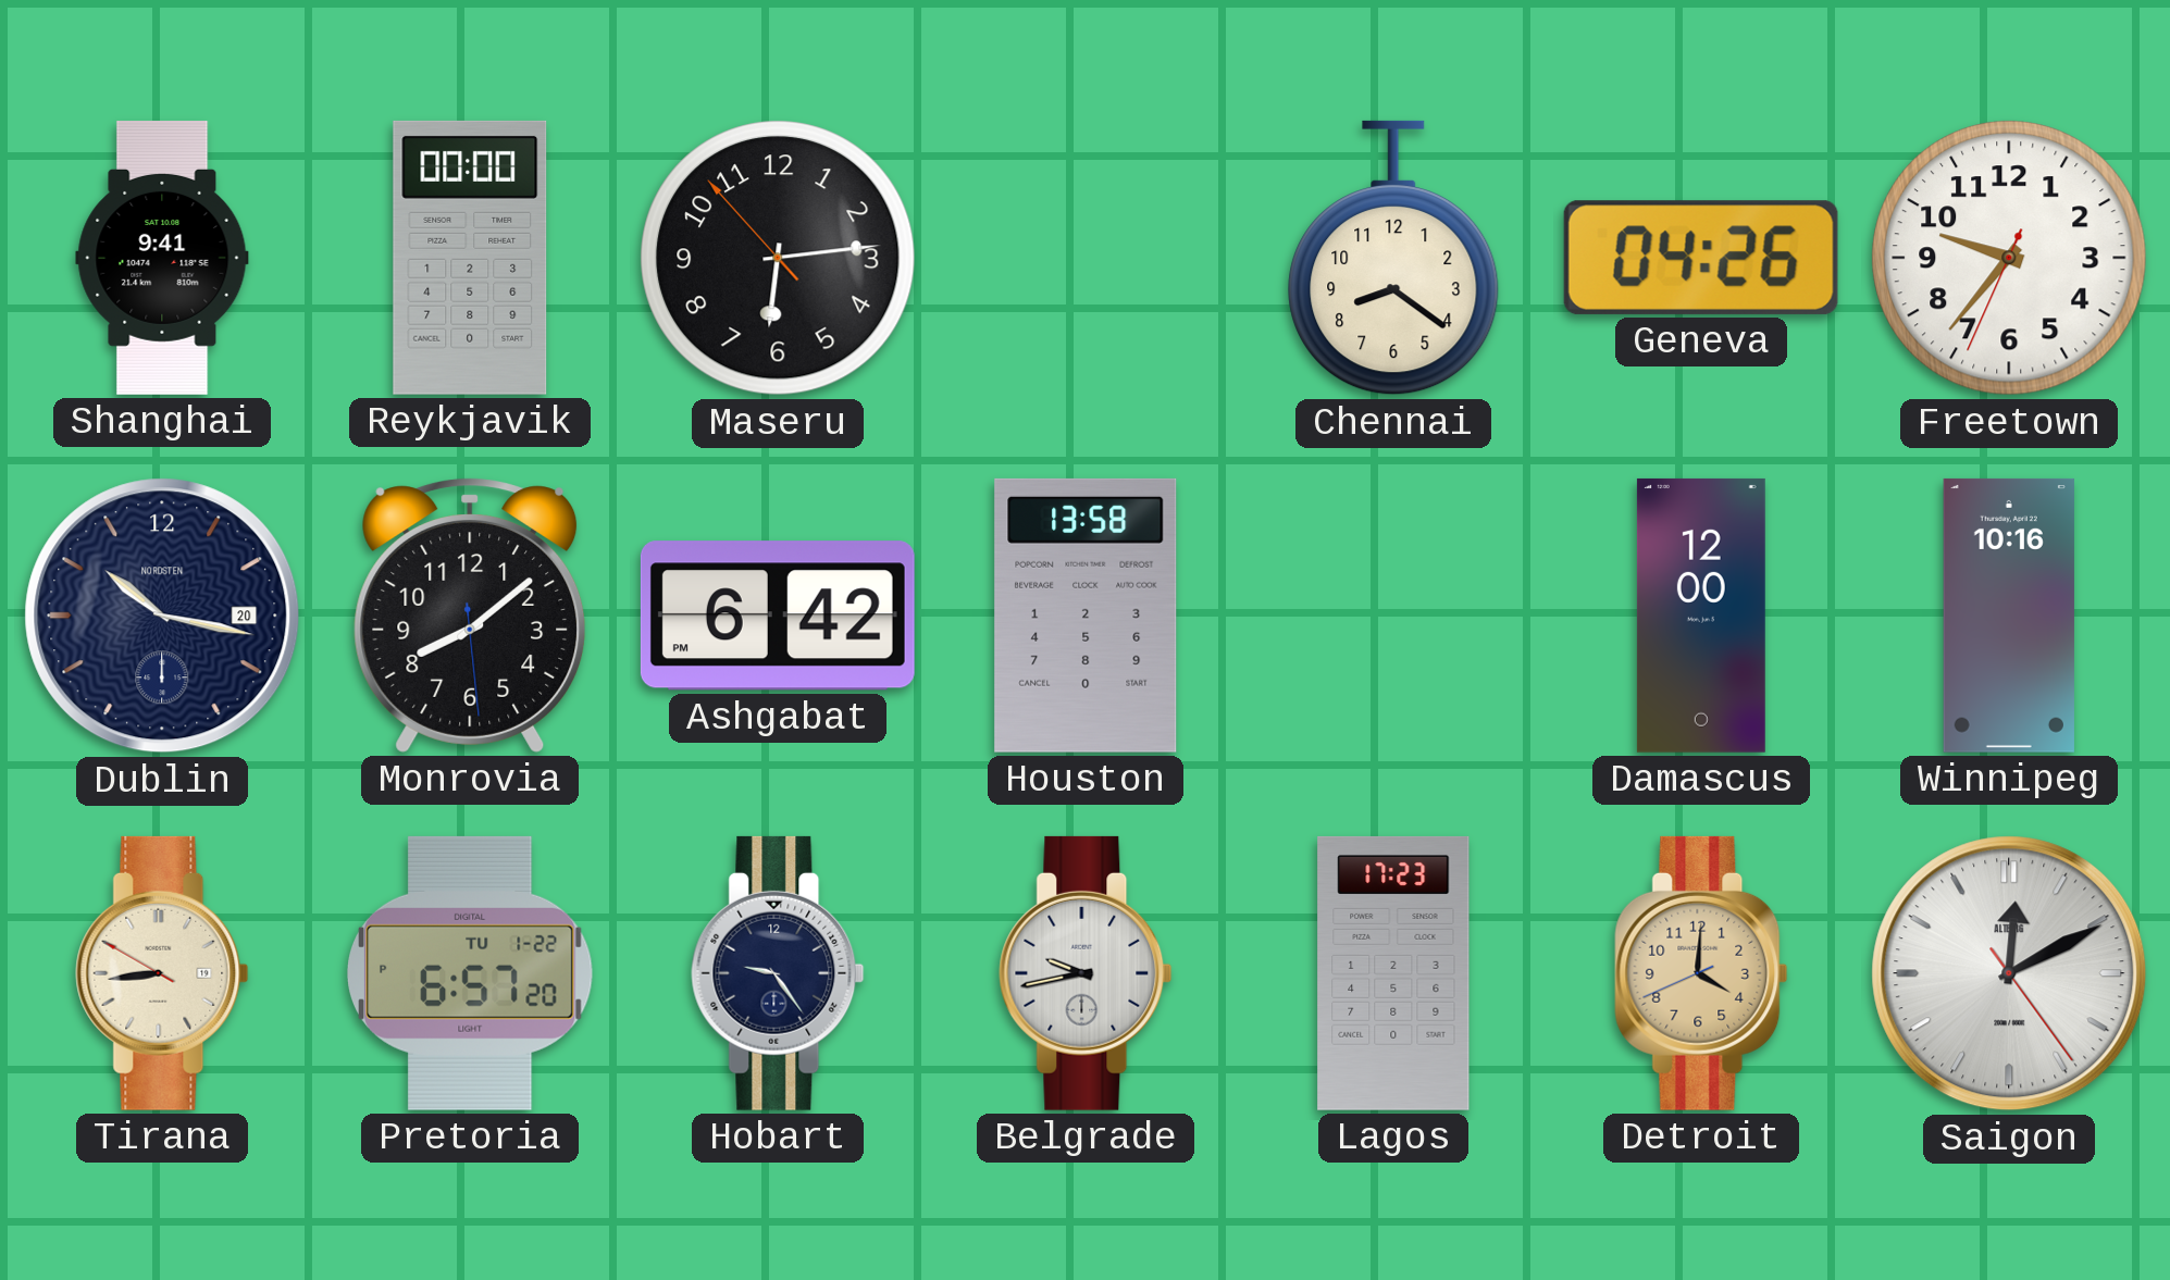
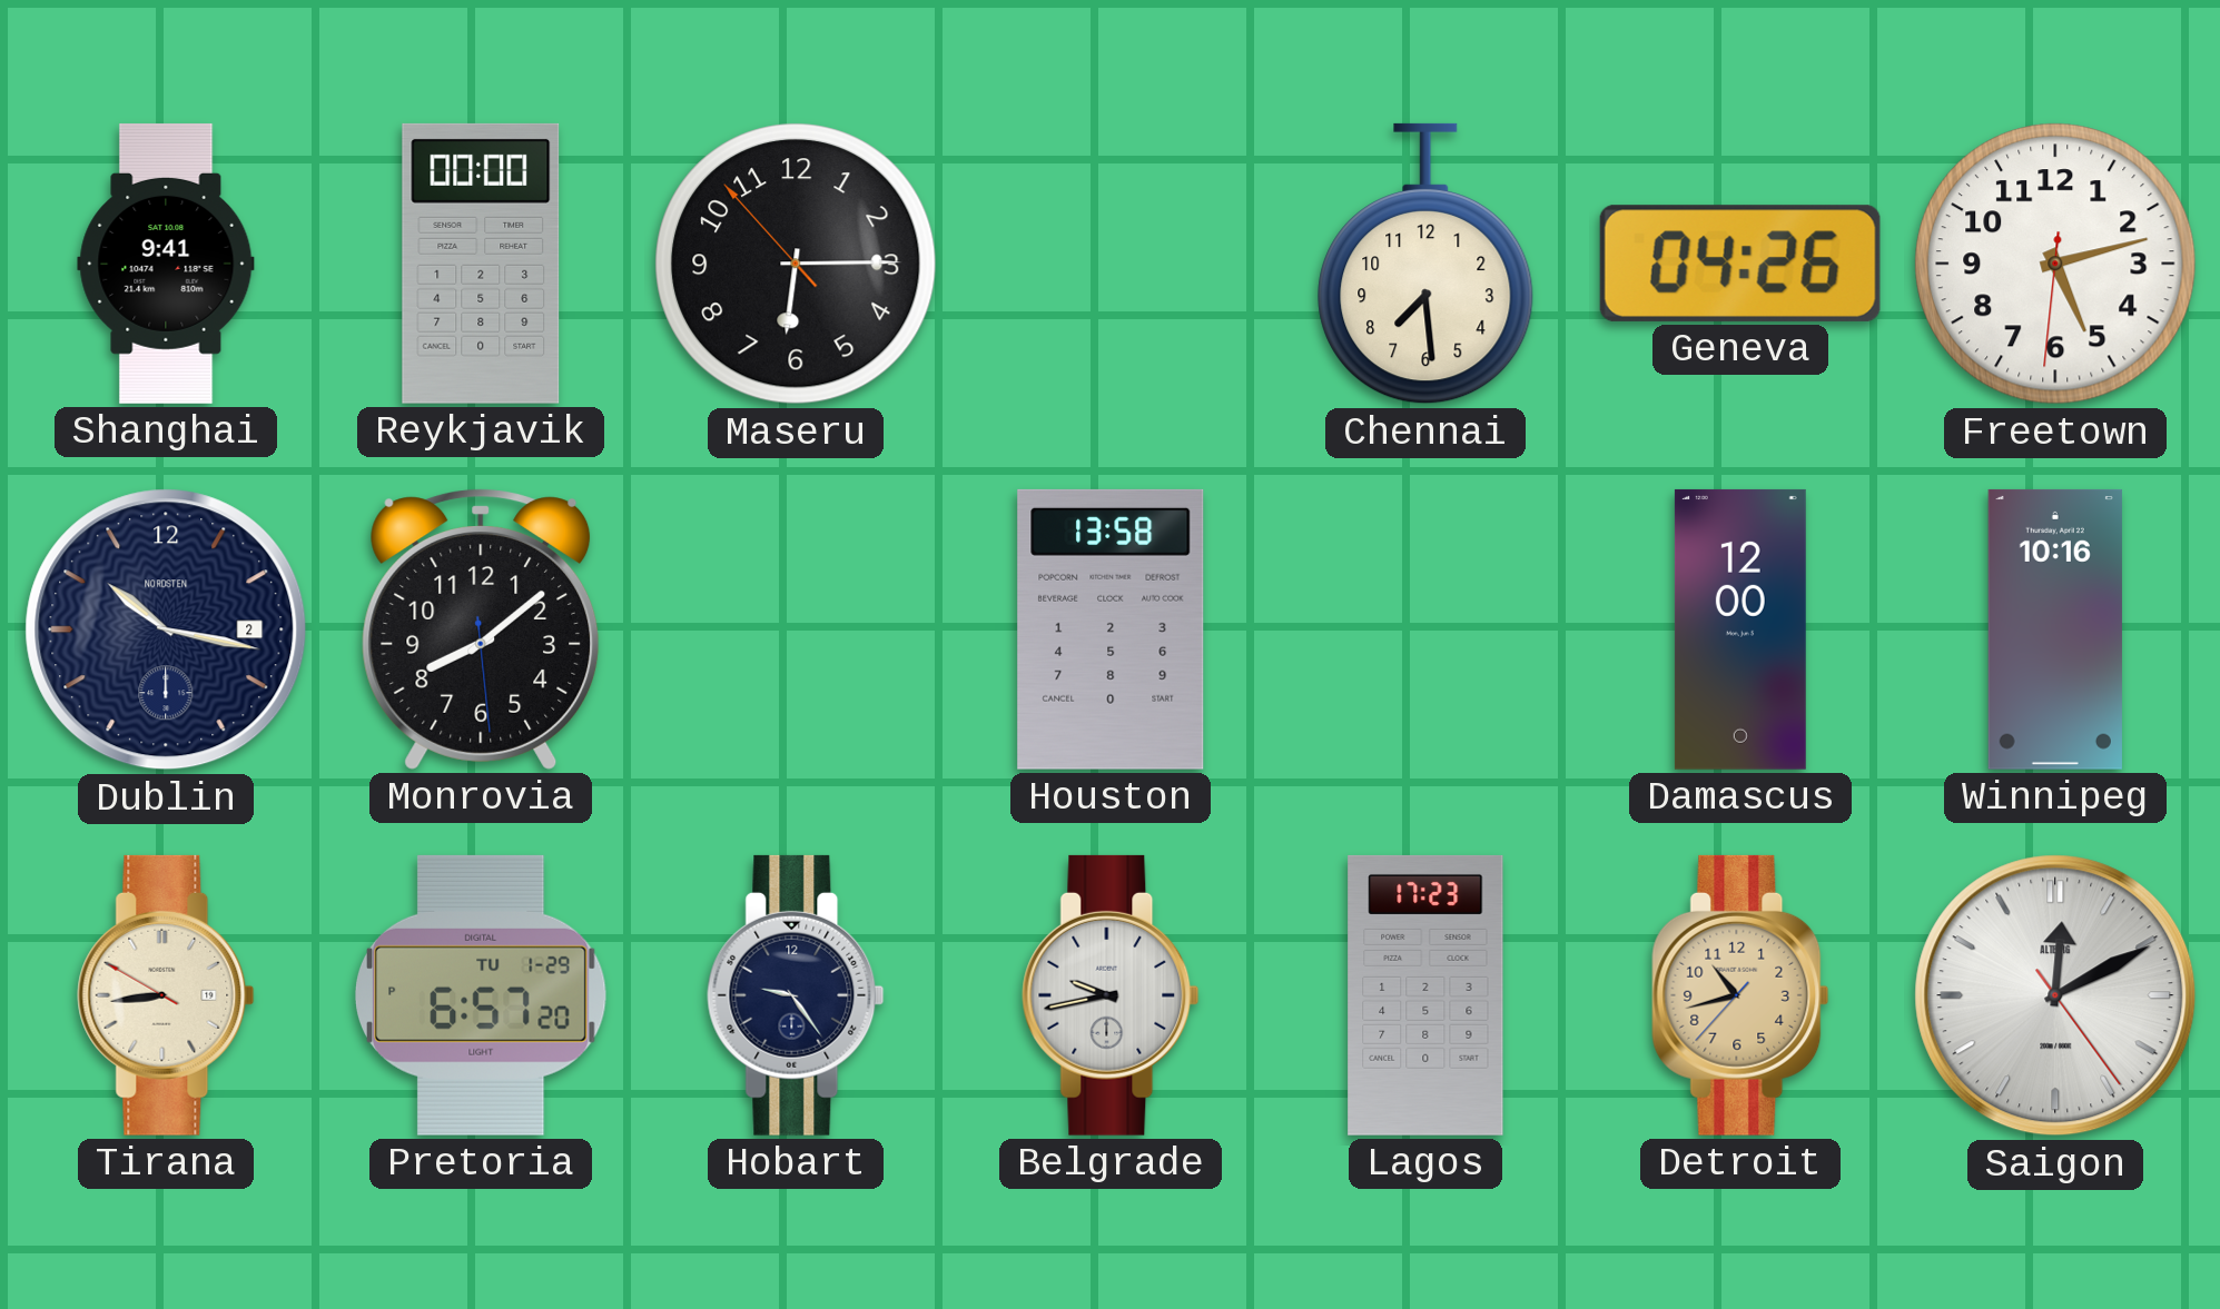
Maseru: 6:13 -> 6:14 (796, 264)
Chennai: 8:21 -> 7:29 (1425, 264)
Freetown: 9:36 -> 5:12 (2055, 264)
Dublin date: 20 -> 2 (166, 629)
Ashgabat: 6:42 -> none (778, 616)
Pretoria date: TU 1-22 -> TU 1-29 (482, 995)
Detroit: 4:00 -> 10:42 (1740, 995)
